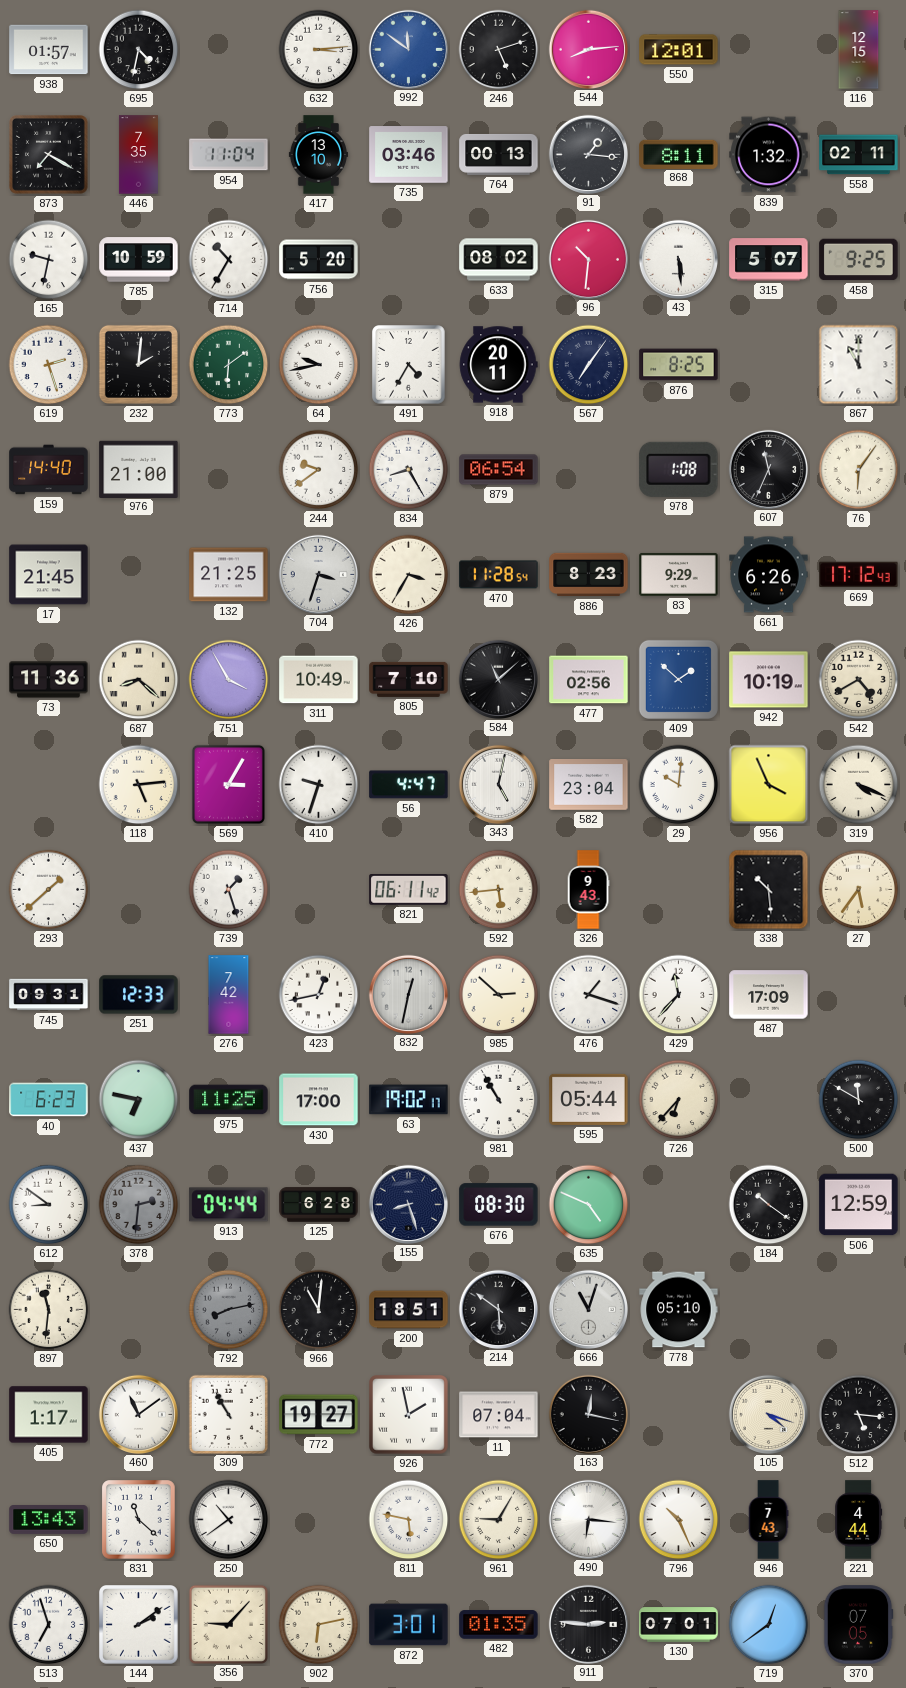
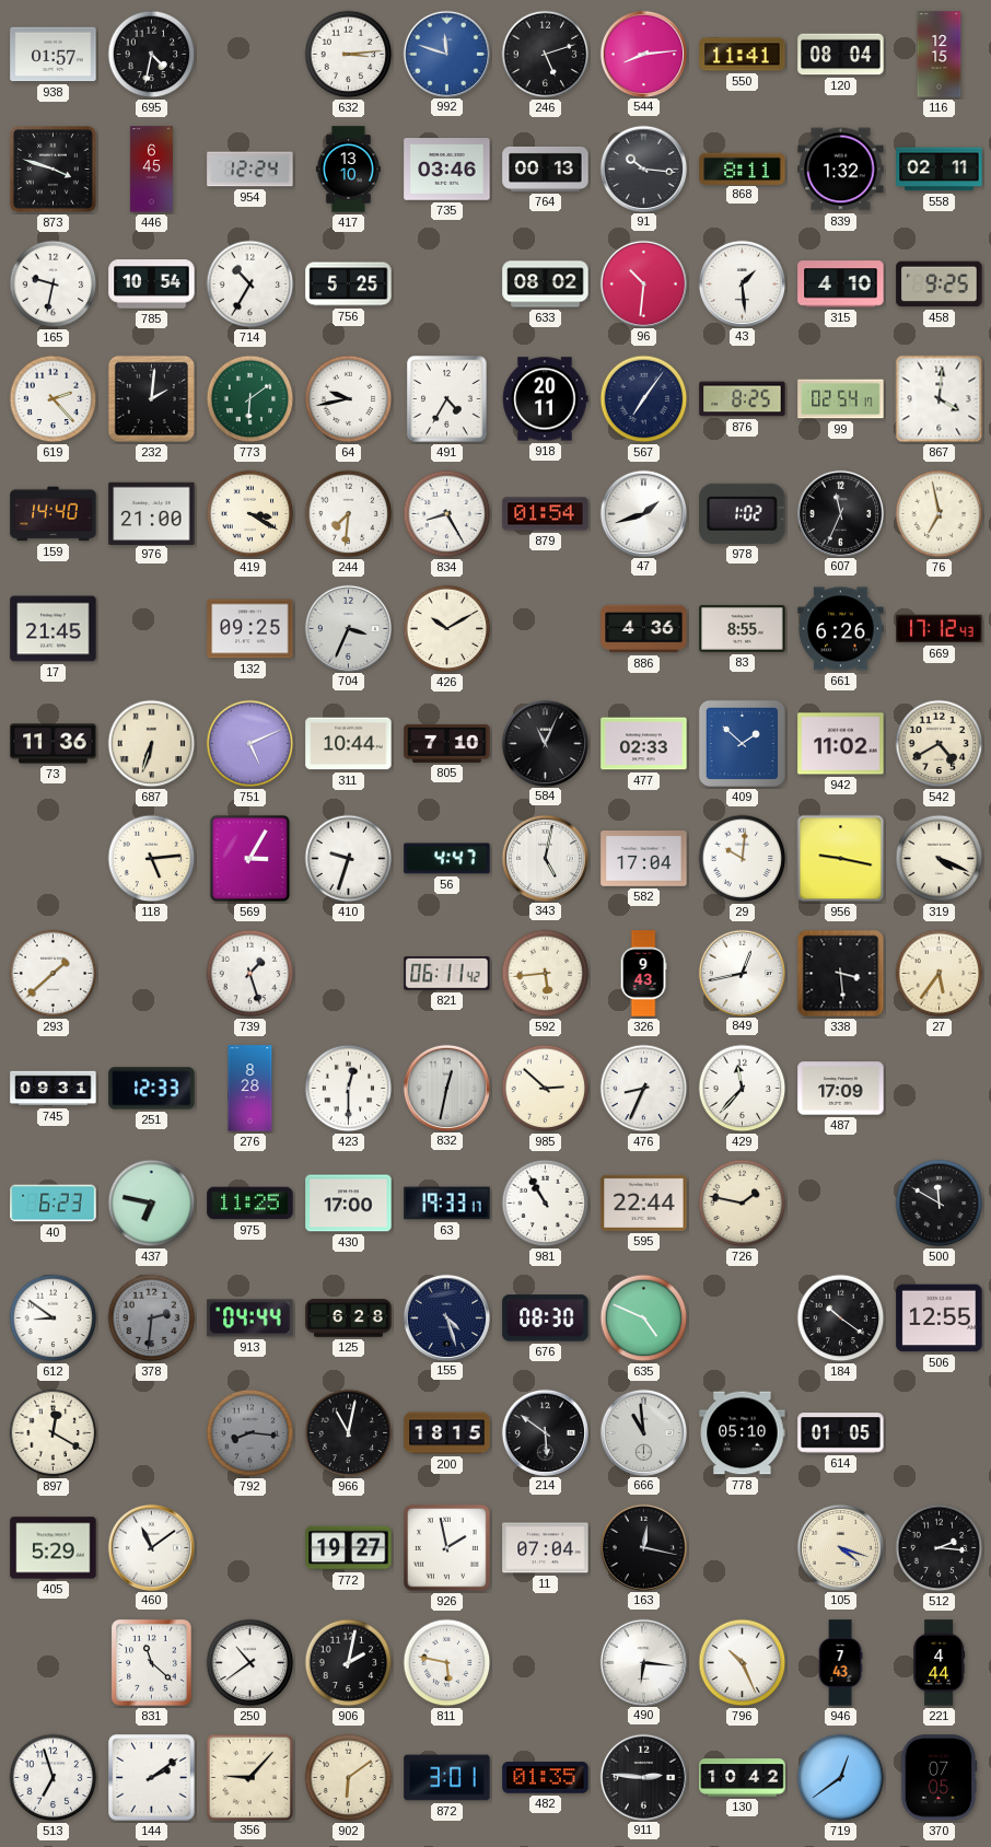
992: 11:51 -> 11:48 (446, 54)
550: 12:01 -> 11:41 (743, 55)
120: none -> 08:04 (841, 55)
873: 7:20 -> 3:48 (54, 170)
446: 7:35 -> 6:45 (151, 170)
954: 11:04 -> 12:24 (250, 170)
91: 1:16 -> 10:16 (643, 169)
785: 10:59 -> 10:54 (152, 284)
756: 5:20 -> 5:25 (349, 284)
43: 5:29 -> 1:29 (742, 283)
315: 5:07 -> 4:10 (841, 284)
619: 2:27 -> 2:23 (54, 399)
99: none -> 02:54 (841, 399)
867: 11:00 -> 4:01 (940, 399)
419: none -> 3:20 (250, 514)
244: 9:39 -> 7:31 (349, 514)
879: 06:54 -> 01:54 (546, 514)
47: none -> 1:42 (643, 513)
978: 1:08 -> 1:02 (743, 513)
76: 6:06 -> 6:58 (940, 514)
132: 21:25 -> 09:25 (250, 629)
704: 3:33 -> 3:34 (348, 628)
426: 3:35 -> 10:10 (447, 629)
470: 11:28 -> none (499, 575)
886: 8:23 -> 4:36 (644, 629)
83: 9:29 -> 8:55 (743, 628)
687: 8:22 -> 6:33 (152, 744)
751: 3:55 -> 5:11 (250, 744)
311: 10:49 -> 10:44 (349, 744)
584: 11:08 -> 11:04 (545, 743)
477: 02:56 -> 02:33 (644, 744)
942: 10:19 -> 11:02 (841, 744)
582: 23:04 -> 17:04 (644, 859)
956: 3:56 -> 9:17 (841, 859)
849: none -> 12:43 (742, 973)
338: 10:29 -> 3:29 (841, 974)
276: 7:42 -> 8:28 (250, 1089)
423: 12:43 -> 12:30 (349, 1089)
476: 1:18 -> 8:34 (644, 1089)
63: 19:02 -> 19:33 (447, 1204)
595: 05:44 -> 22:44 (644, 1203)
726: 6:37 -> 1:47 (743, 1204)
155: 8:27 -> 4:27 (446, 1317)
506: 12:59 -> 12:55 (940, 1319)
897: 11:31 -> 12:20 (54, 1433)
792: 8:13 -> 8:16 (250, 1433)
966: 11:01 -> 11:02 (349, 1433)
200: 18:51 -> 18:15 (447, 1433)
666: 11:03 -> 10:59 (643, 1432)
614: none -> 01:05 (841, 1433)
405: 1:17 -> 5:29 (54, 1548)
309: 10:55 -> none (228, 1414)
512: 5:16 -> 2:16 (940, 1548)
650: 13:43 -> none (49, 1520)
906: none -> 2:02 (349, 1663)
961: 9:05 -> none (499, 1520)
902: 6:13 -> 6:09 (349, 1778)
130: 07:01 -> 10:42 (743, 1778)
